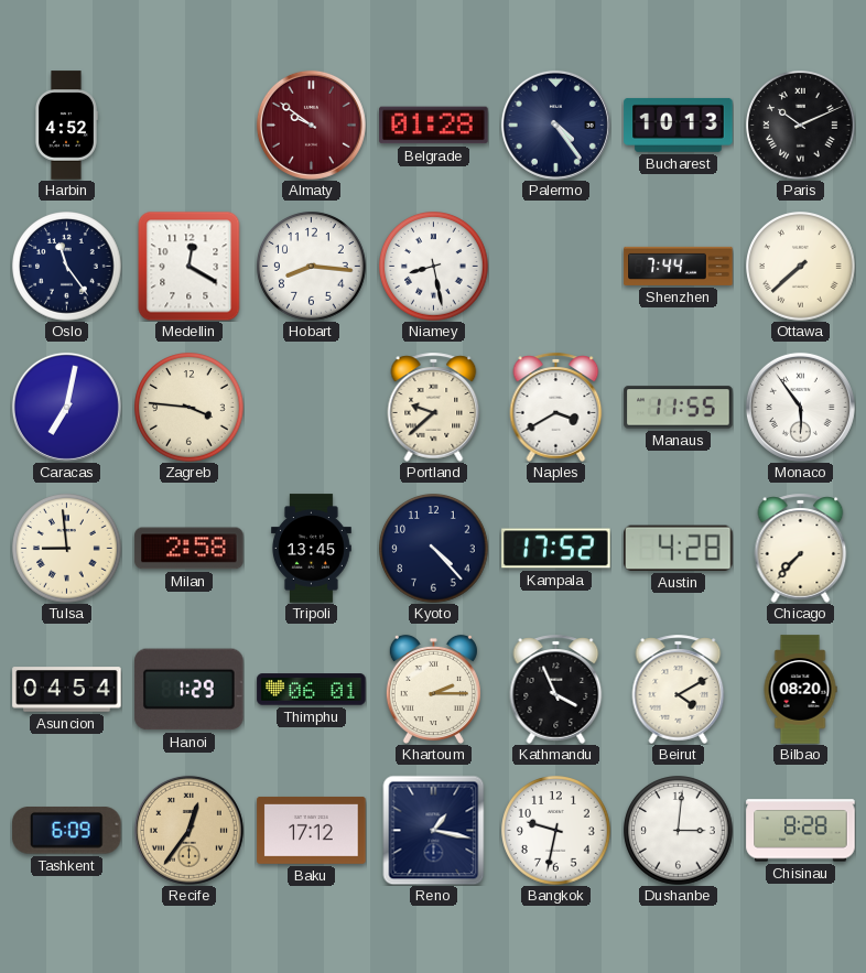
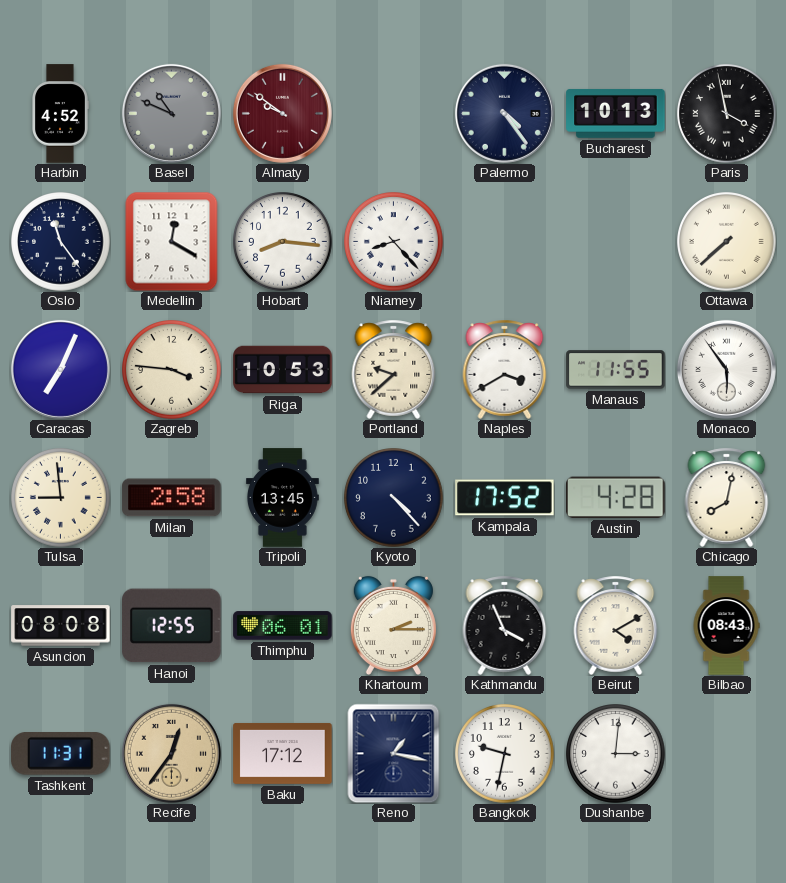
Basel: none -> 10:49 (171, 113)
Belgrade: 01:28 -> none (434, 126)
Paris: 10:11 -> 3:58 (727, 114)
Niamey: 8:28 -> 8:23 (394, 242)
Shenzhen: 7:44 -> none (679, 266)
Caracas: 7:02 -> 7:04 (60, 369)
Riga: none -> 10:53 (283, 370)
Chicago: 7:37 -> 8:02 (727, 497)
Asuncion: 04:54 -> 08:08 (61, 626)
Hanoi: 1:29 -> 12:55 (172, 626)
Bilbao: 08:20 -> 08:43 (726, 626)
Tashkent: 6:09 -> 11:31 (61, 754)
Chisinau: 8:28 -> none (801, 831)
